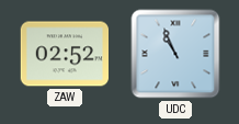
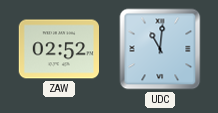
UDC: 10:56 -> 11:01 (160, 49)
